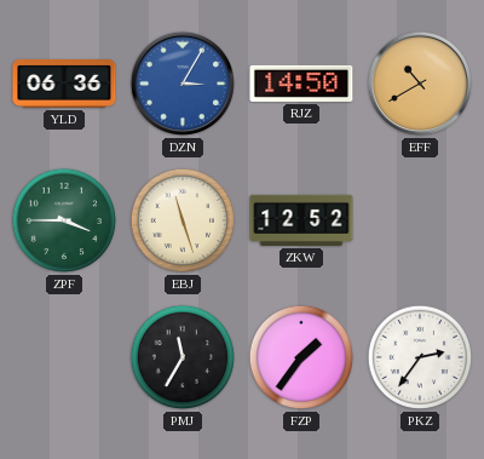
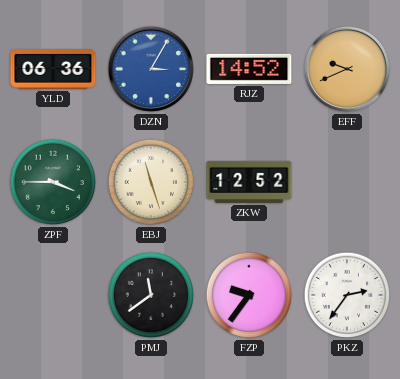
RJZ: 14:50 -> 14:52 (249, 69)
EFF: 10:40 -> 9:41 (347, 69)
PMJ: 11:35 -> 11:39 (151, 295)
FZP: 1:36 -> 9:36 (249, 295)
